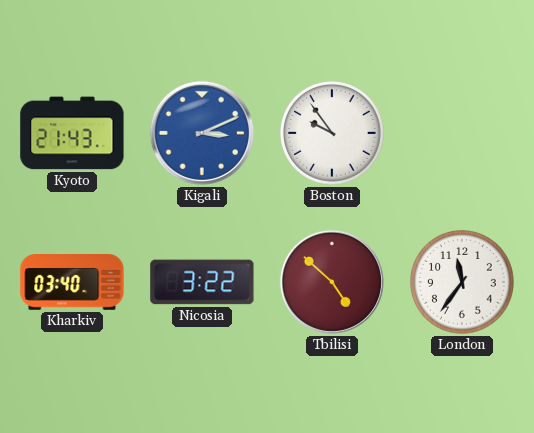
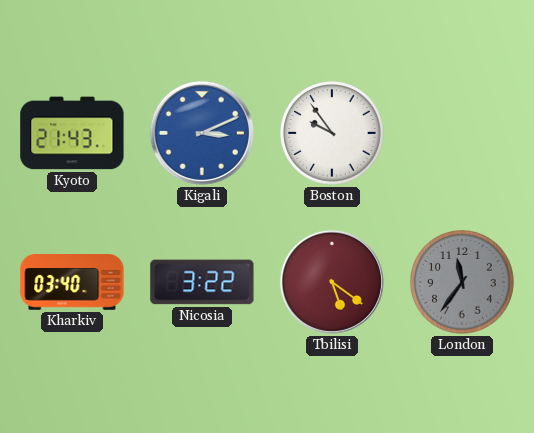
Tbilisi: 4:52 -> 5:21 (332, 282)
London dial: white -> grey (463, 283)
